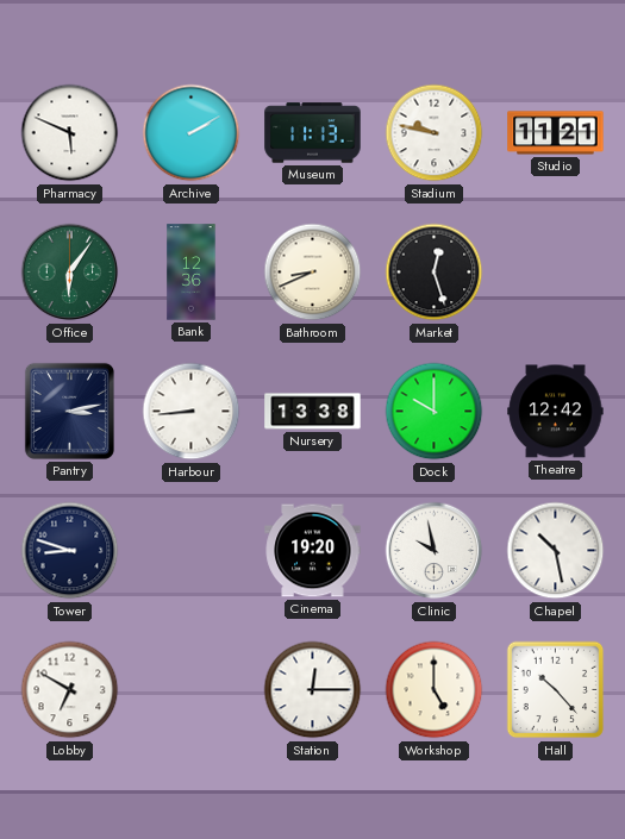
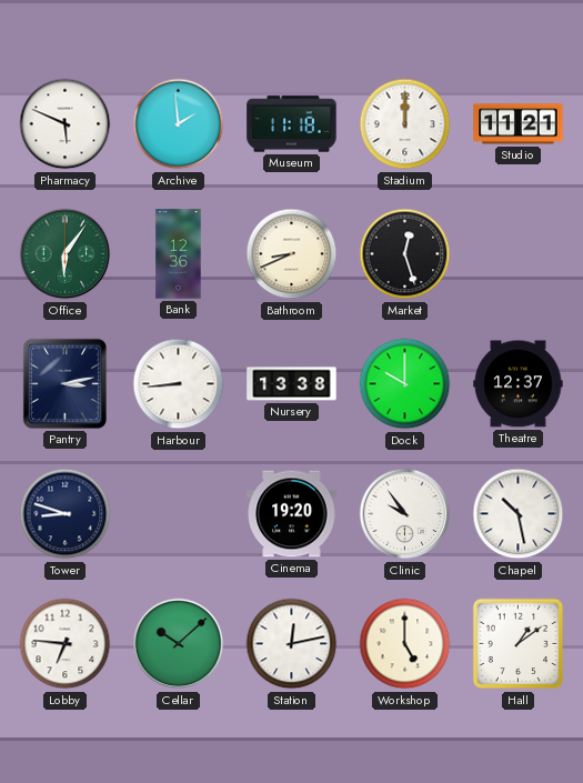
Archive: 2:10 -> 1:59 (179, 124)
Museum: 11:13 -> 11:18 (292, 124)
Stadium: 9:47 -> 12:00 (405, 124)
Theatre: 12:42 -> 12:37 (519, 384)
Clinic: 9:58 -> 9:54 (405, 514)
Lobby: 6:50 -> 6:46 (66, 644)
Cellar: none -> 10:08 (179, 644)
Station: 12:15 -> 12:13 (292, 644)
Hall: 10:23 -> 1:09 (519, 644)
